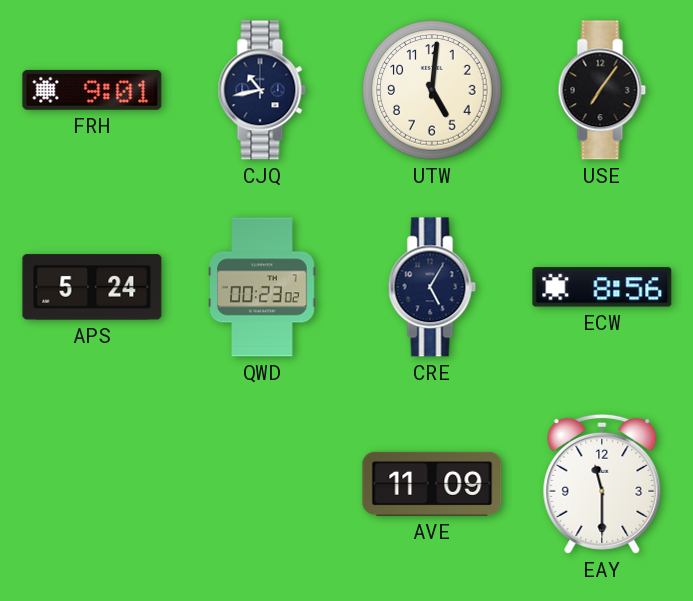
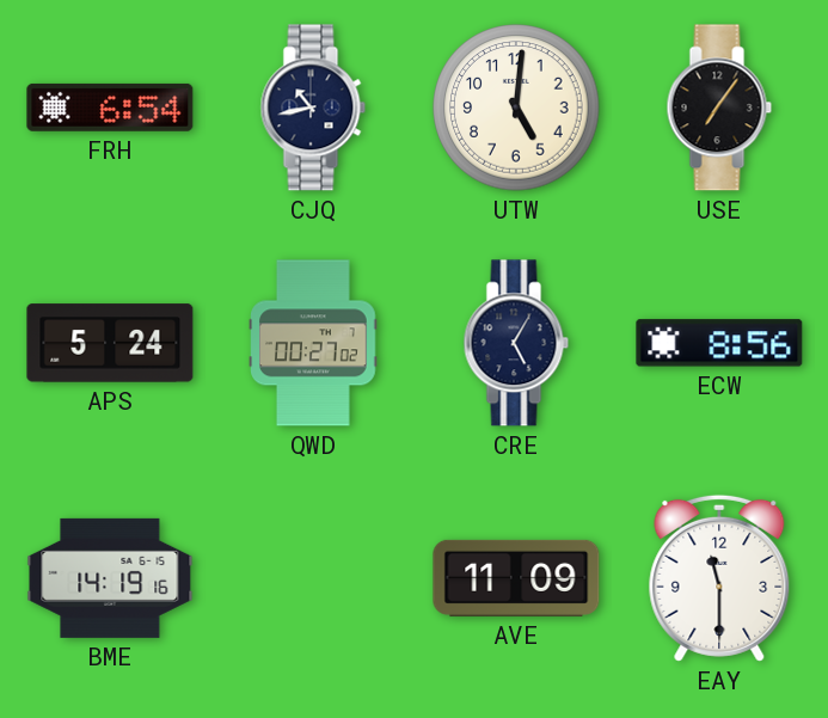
FRH: 9:01 -> 6:54 (110, 108)
QWD: 00:23 -> 00:27 (313, 343)
BME: none -> 14:19 (110, 578)
